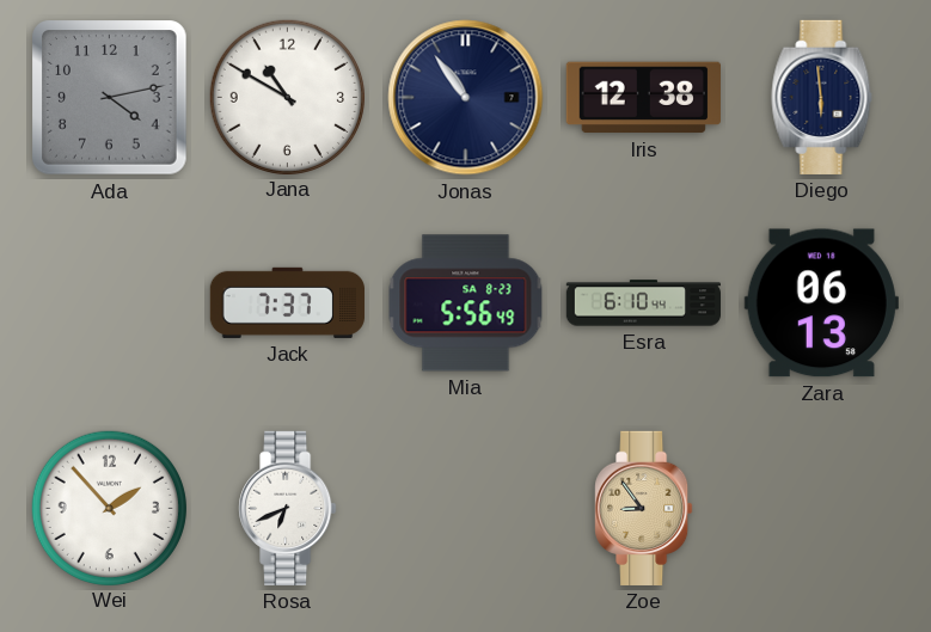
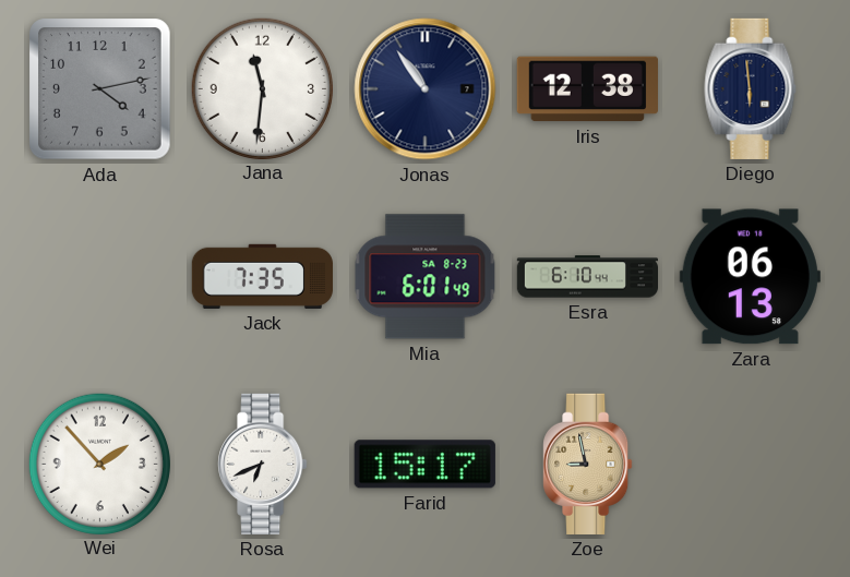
Jana: 10:50 -> 11:31 (262, 88)
Jack: 7:37 -> 7:35 (262, 276)
Mia: 5:56 -> 6:01 (426, 277)
Farid: none -> 15:17 (424, 465)
Zoe: 8:54 -> 8:58 (588, 464)
